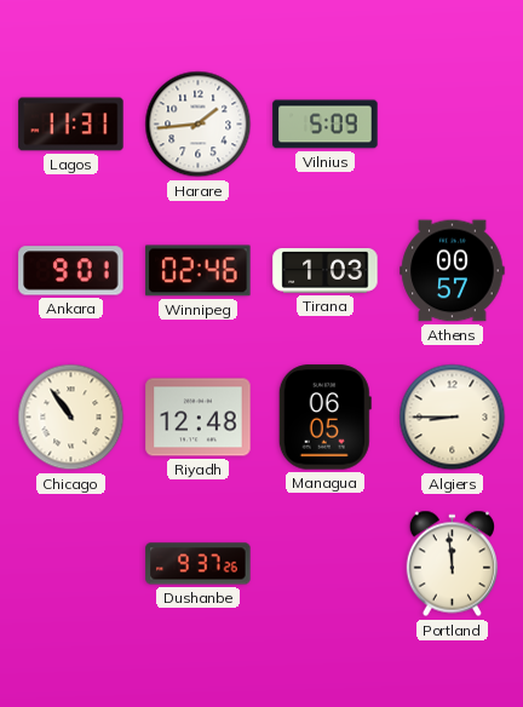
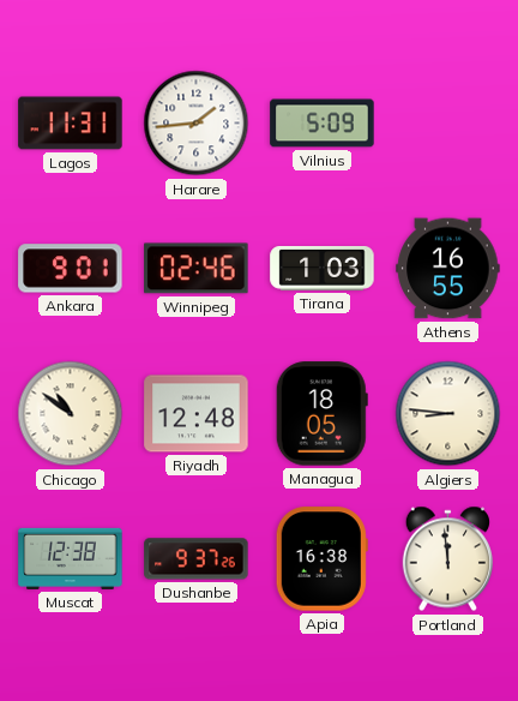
Athens: 00:57 -> 16:55 (448, 269)
Chicago: 10:54 -> 10:51 (71, 414)
Managua: 06:05 -> 18:05 (321, 414)
Algiers: 8:45 -> 8:46 (448, 414)
Muscat: none -> 12:38 (71, 558)
Apia: none -> 16:38 (321, 559)
